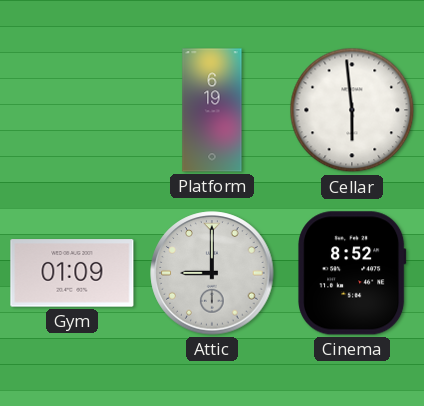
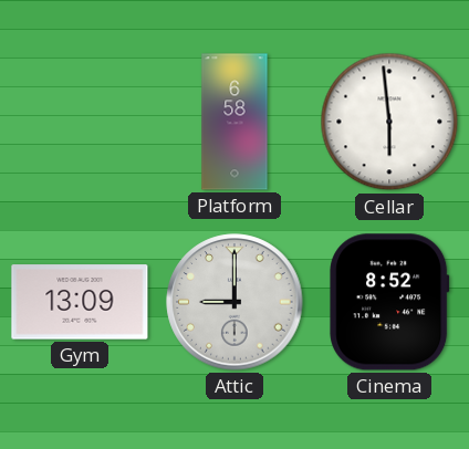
Platform: 6:19 -> 6:58 (234, 122)
Gym: 01:09 -> 13:09 (80, 302)
